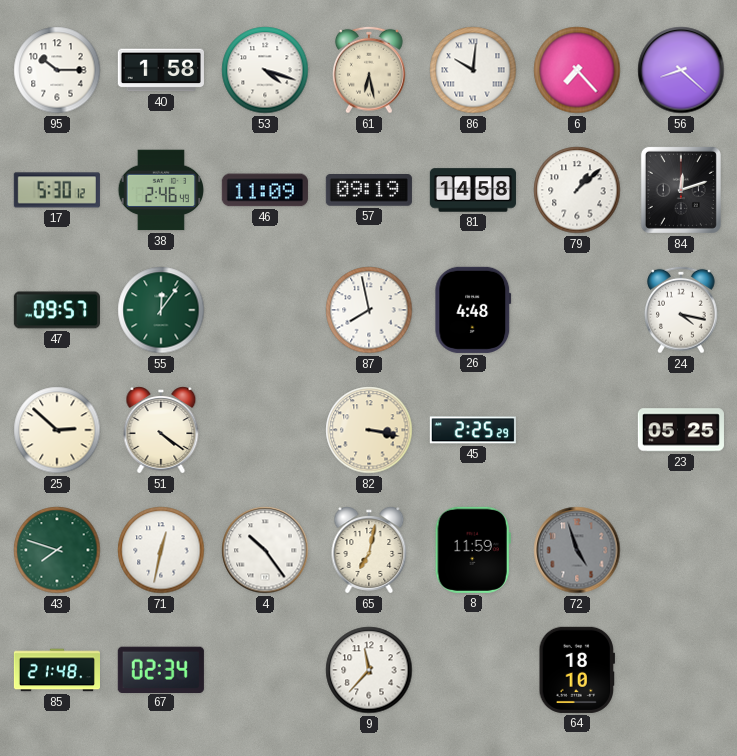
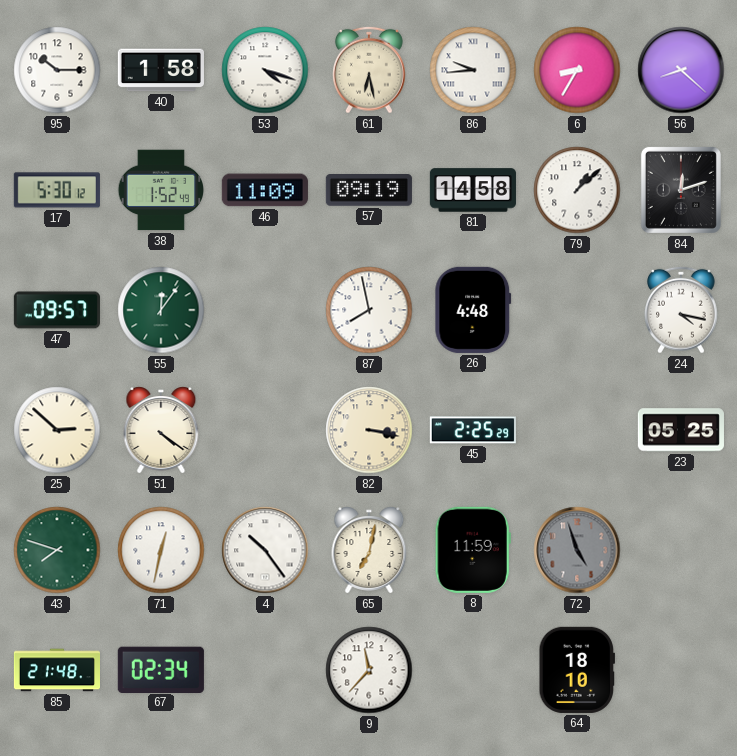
86: 10:01 -> 9:44 (473, 70)
6: 7:23 -> 8:35 (577, 70)
38: 2:46 -> 1:52 (161, 190)
